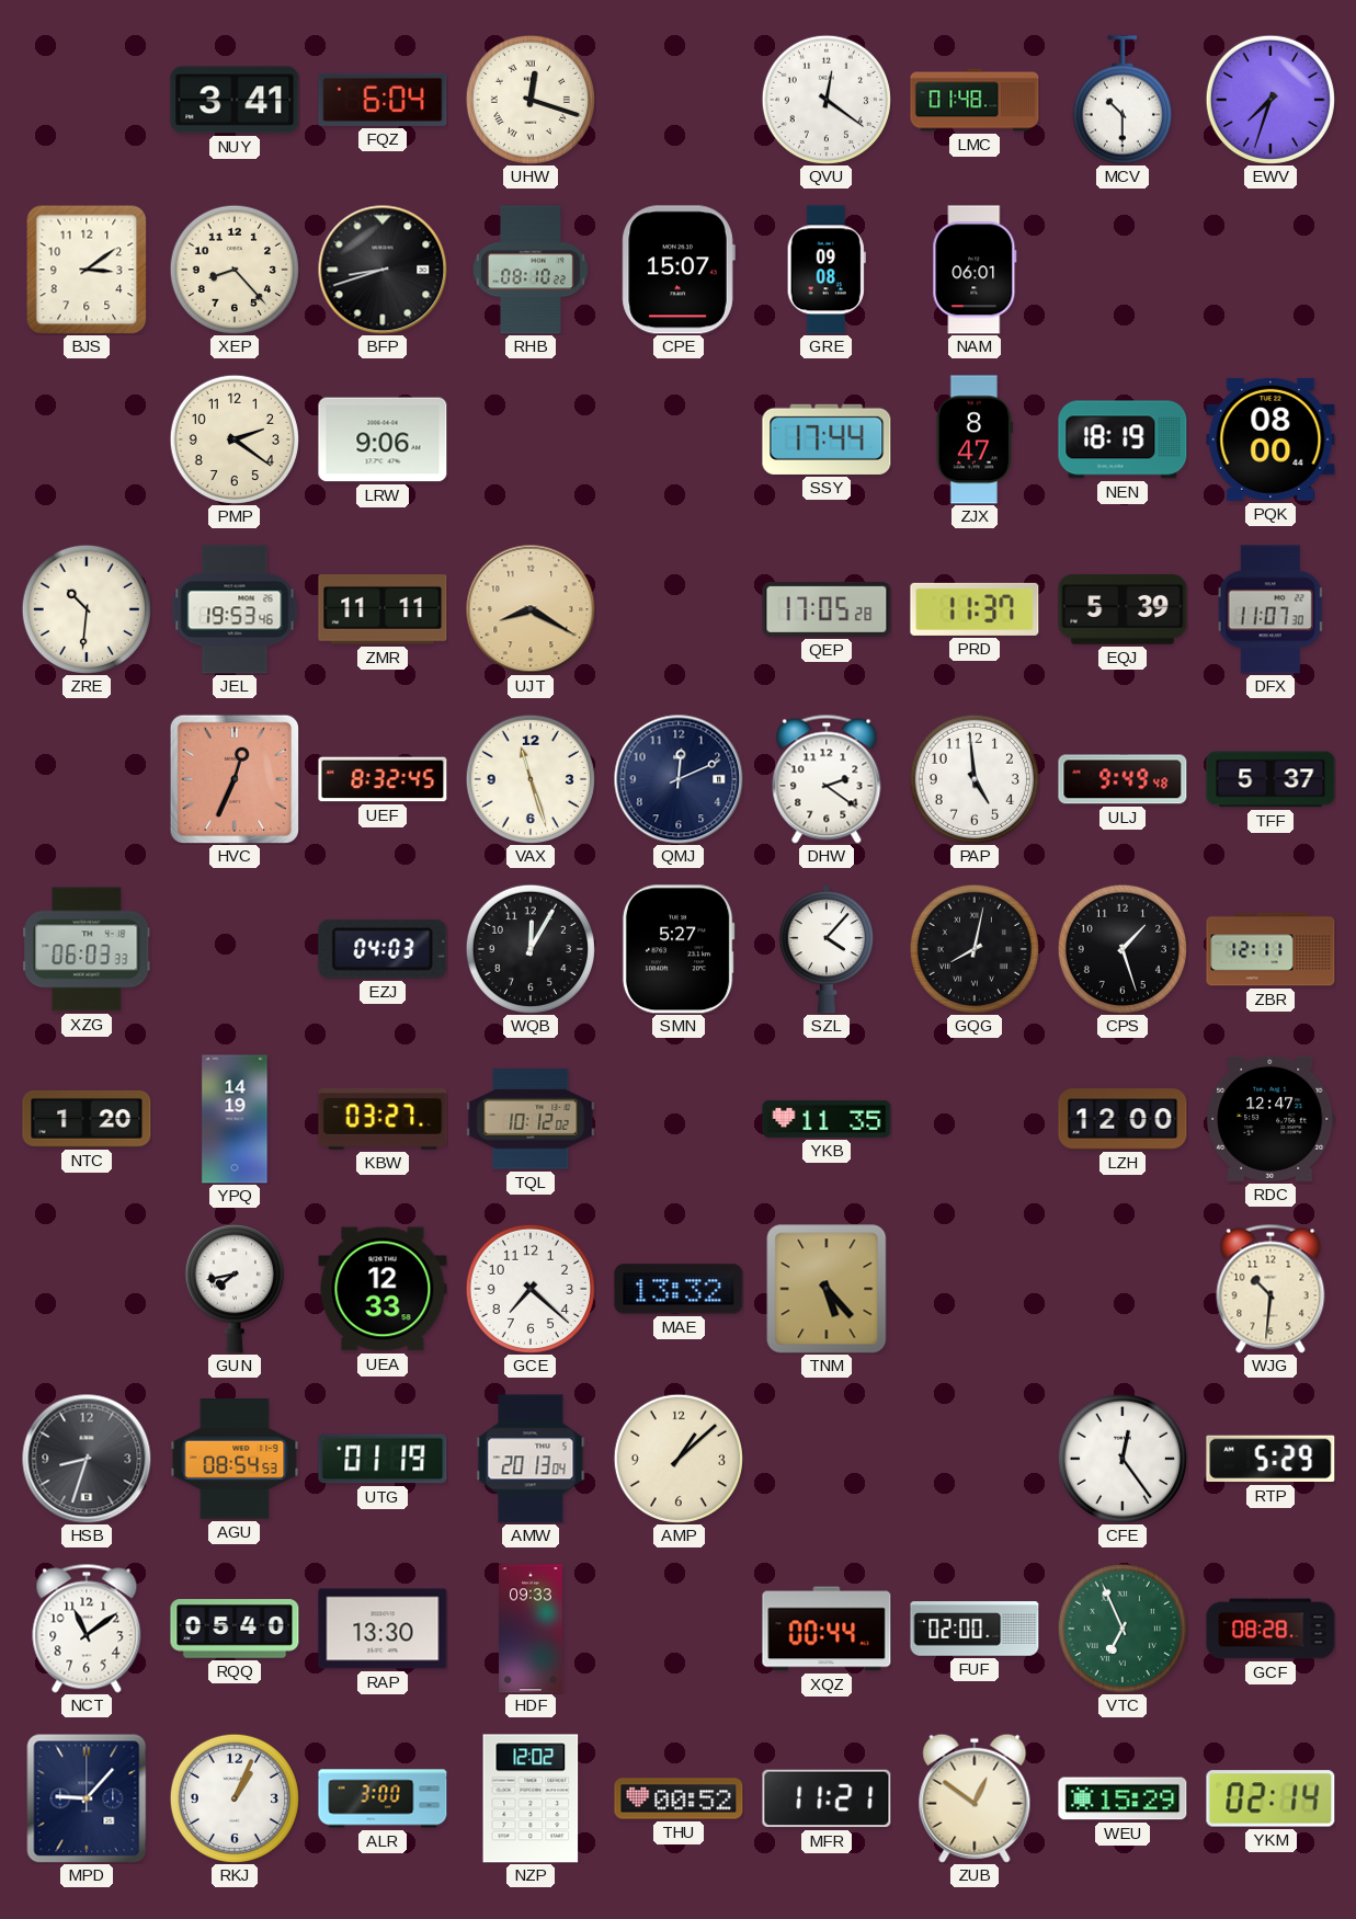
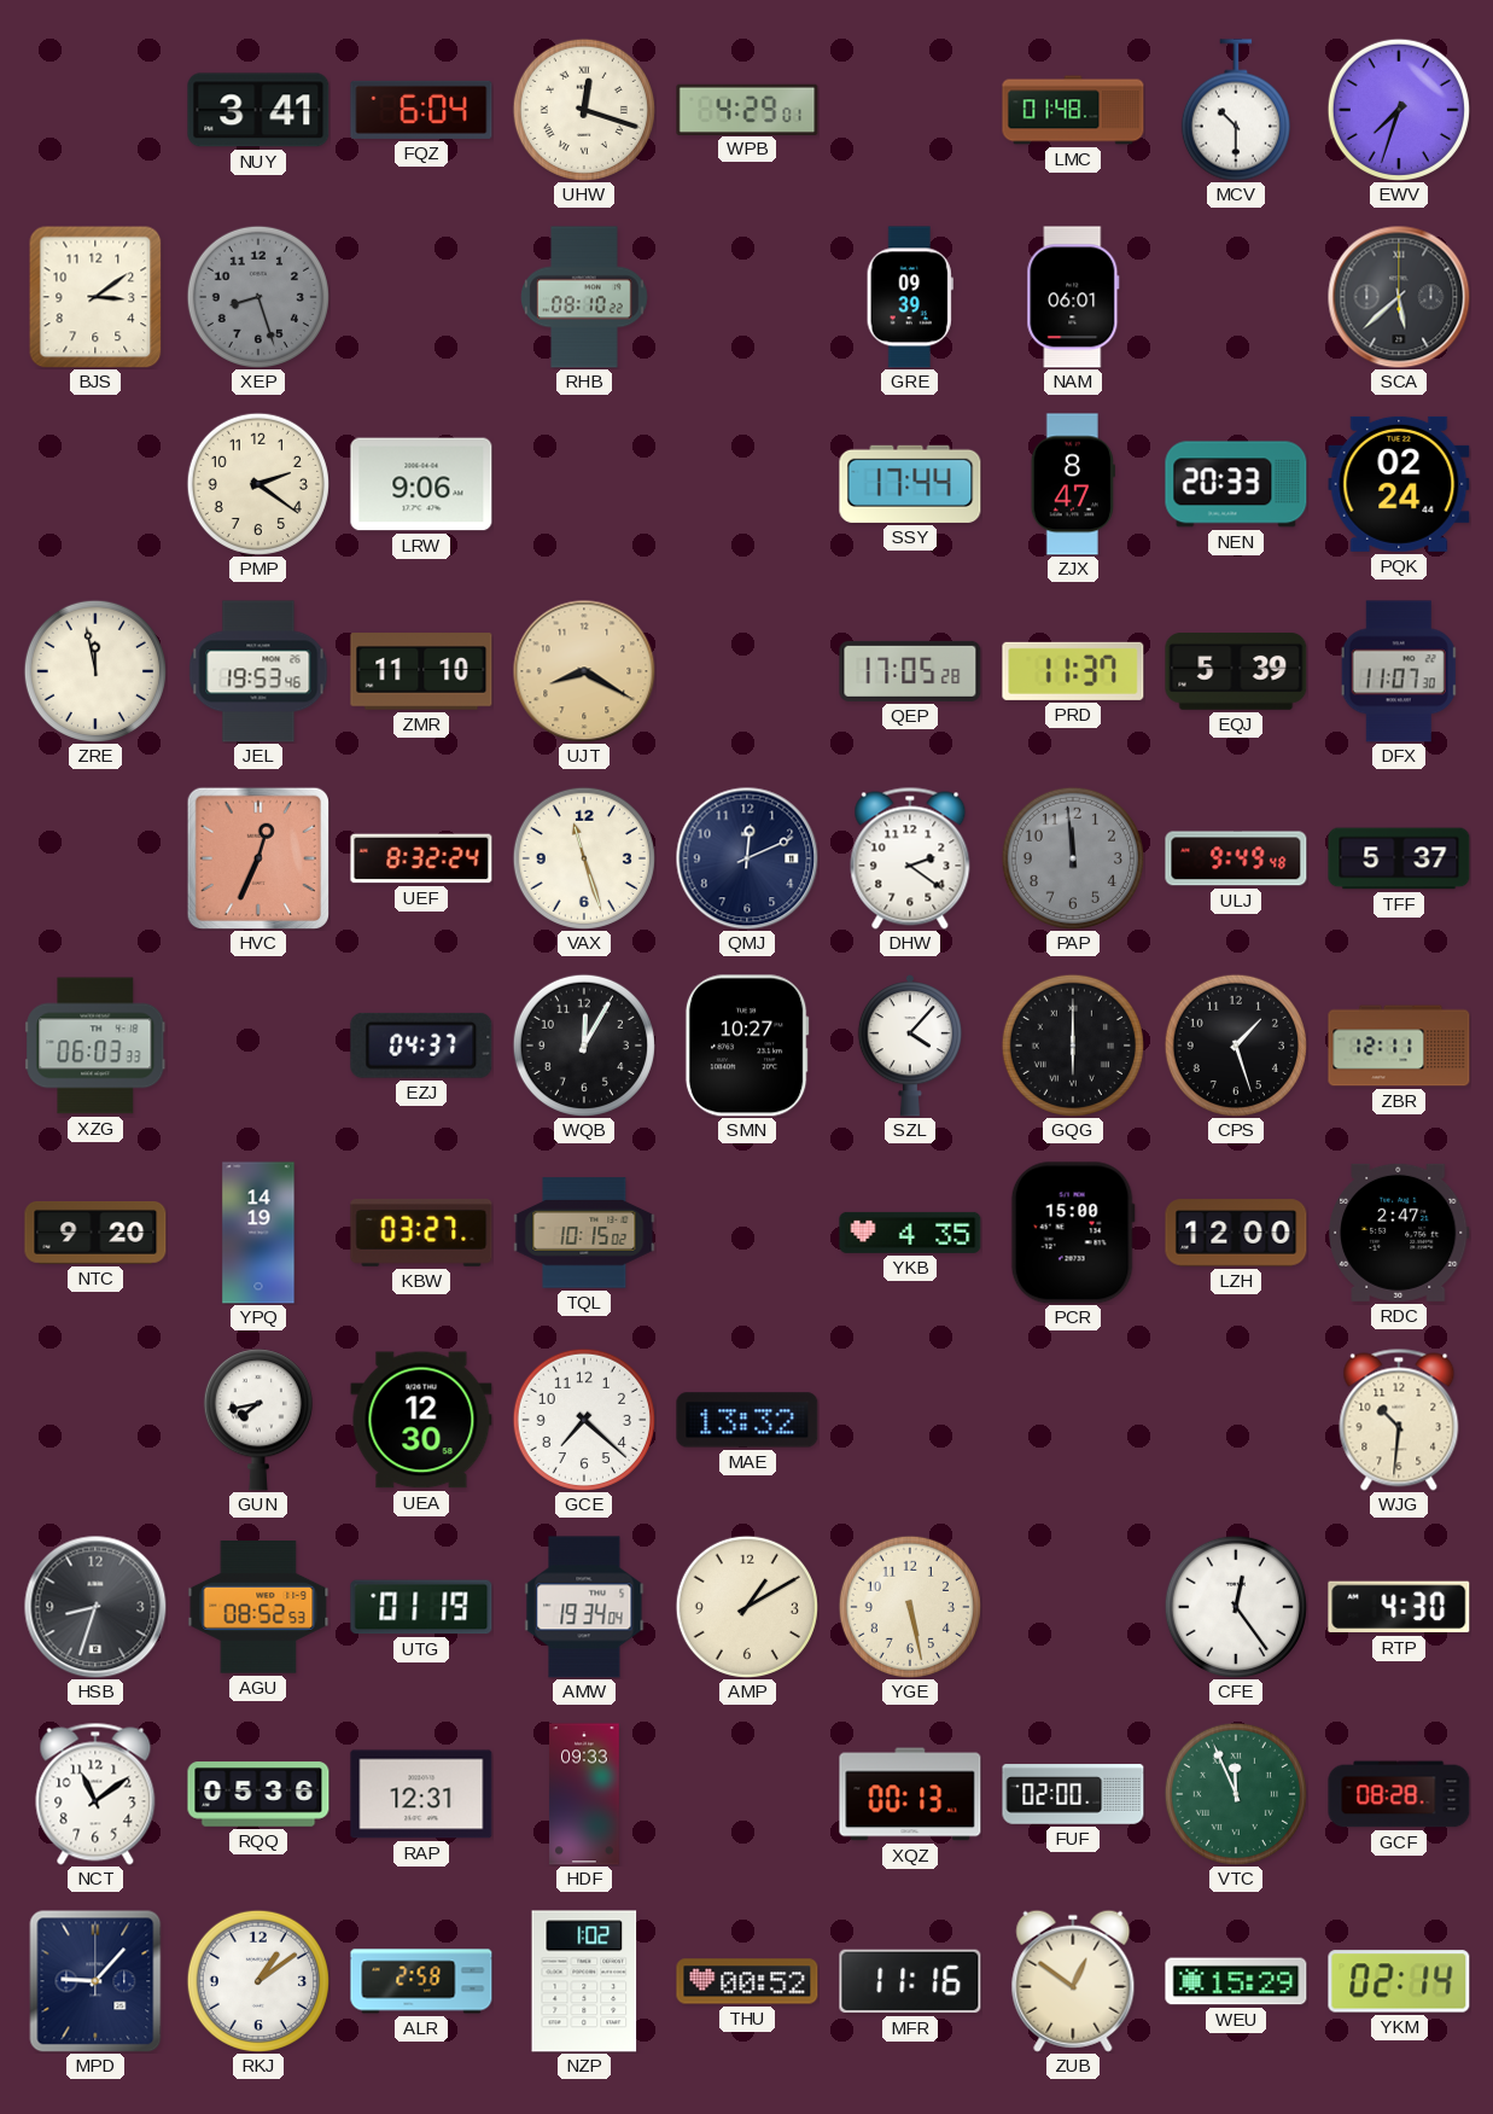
WPB: none -> 4:29 (747, 109)
QVU: 12:21 -> none (827, 100)
XEP: 8:23 -> 8:27 (258, 297)
XEP dial: cream -> grey (258, 297)
BFP: 8:42 -> none (383, 270)
CPE: 15:07 -> none (679, 270)
GRE: 09:08 -> 09:39 (910, 297)
SCA: none -> 5:38 (1399, 297)
NEN: 18:19 -> 20:33 (1236, 484)
PQK: 08:00 -> 02:24 (1399, 484)
ZRE: 10:31 -> 11:58 (95, 671)
ZMR: 11:11 -> 11:10 (421, 671)
UEF: 8:32:45 -> 8:32:24 (421, 858)
PAP: 4:59 -> 11:59 (1073, 858)
PAP dial: white -> grey (1073, 858)
EZJ: 04:03 -> 04:37 (421, 1046)
SMN: 5:27 -> 10:27 (747, 1046)
GQG: 8:02 -> 6:00 (1073, 1046)
NTC: 1:20 -> 9:20 (95, 1233)
TQL: 10:12 -> 10:15 (584, 1233)
YKB: 11:35 -> 4:35 (910, 1233)
PCR: none -> 15:00 (1073, 1233)
RDC: 12:47 -> 2:47 (1400, 1233)
UEA: 12:33 -> 12:30 (421, 1420)
TNM: 5:23 -> none (827, 1289)
AGU: 08:54 -> 08:52 (258, 1608)
AMW: 20:13 -> 19:34 (584, 1607)
AMP: 1:08 -> 1:10 (747, 1607)
YGE: none -> 5:28 (910, 1607)
RTP: 5:29 -> 4:30 (1399, 1607)
RQQ: 05:40 -> 05:36 (258, 1794)
RAP: 13:30 -> 12:31 (421, 1794)
XQZ: 00:44 -> 00:13 (910, 1794)
VTC: 6:56 -> 11:56 (1236, 1794)
RKJ: 1:04 -> 1:09 (258, 1981)
ALR: 3:00 -> 2:58 (421, 1981)
NZP: 12:02 -> 1:02 (584, 1981)
MFR: 11:21 -> 11:16 (910, 1981)
